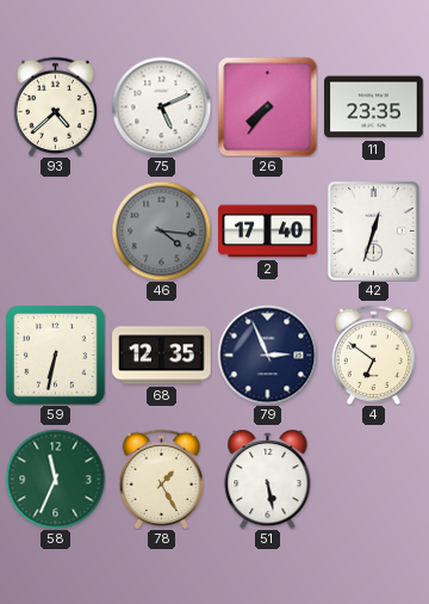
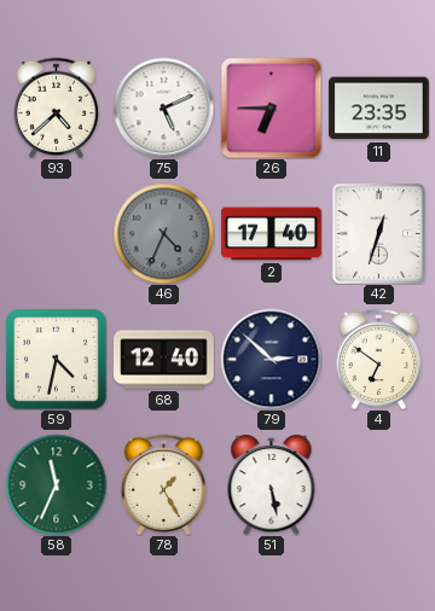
26: 7:36 -> 6:45 (271, 107)
46: 4:16 -> 4:34 (163, 233)
59: 6:32 -> 4:32 (56, 359)
68: 12:35 -> 12:40 (164, 360)
79: 2:56 -> 2:52 (271, 359)
